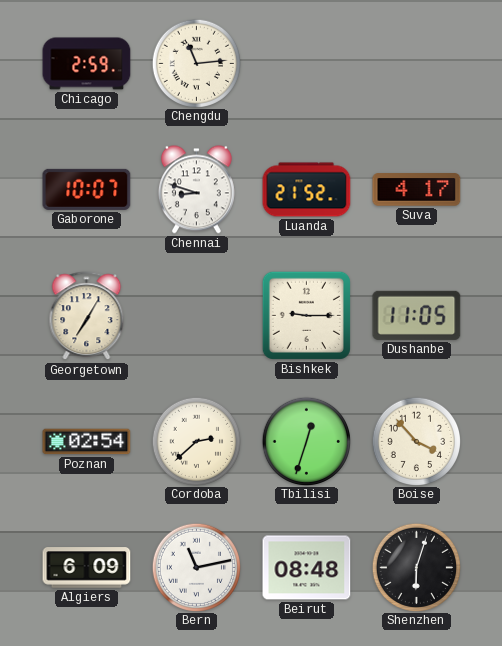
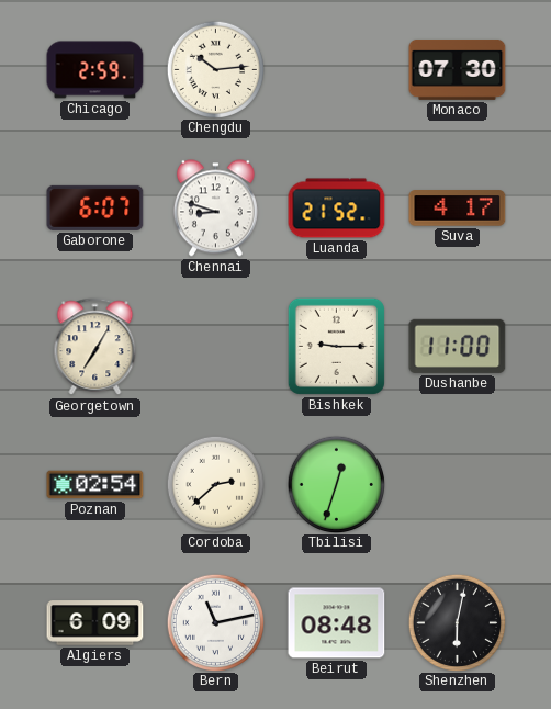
Chengdu: 11:14 -> 10:14 (215, 69)
Monaco: none -> 07:30 (458, 69)
Gaborone: 10:07 -> 6:07 (95, 207)
Dushanbe: 11:05 -> 11:00 (458, 346)
Boise: 3:53 -> none (416, 441)
Shenzhen: 6:03 -> 6:02 (457, 622)
